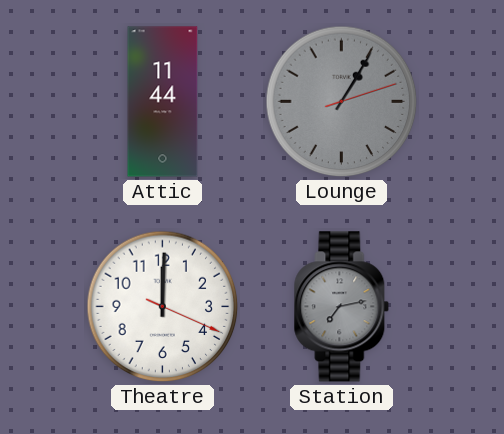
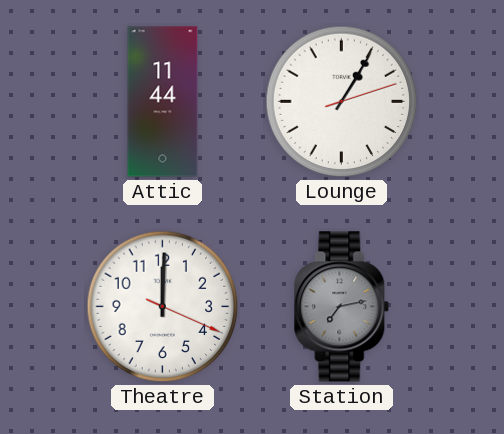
Lounge dial: grey -> white (342, 102)
